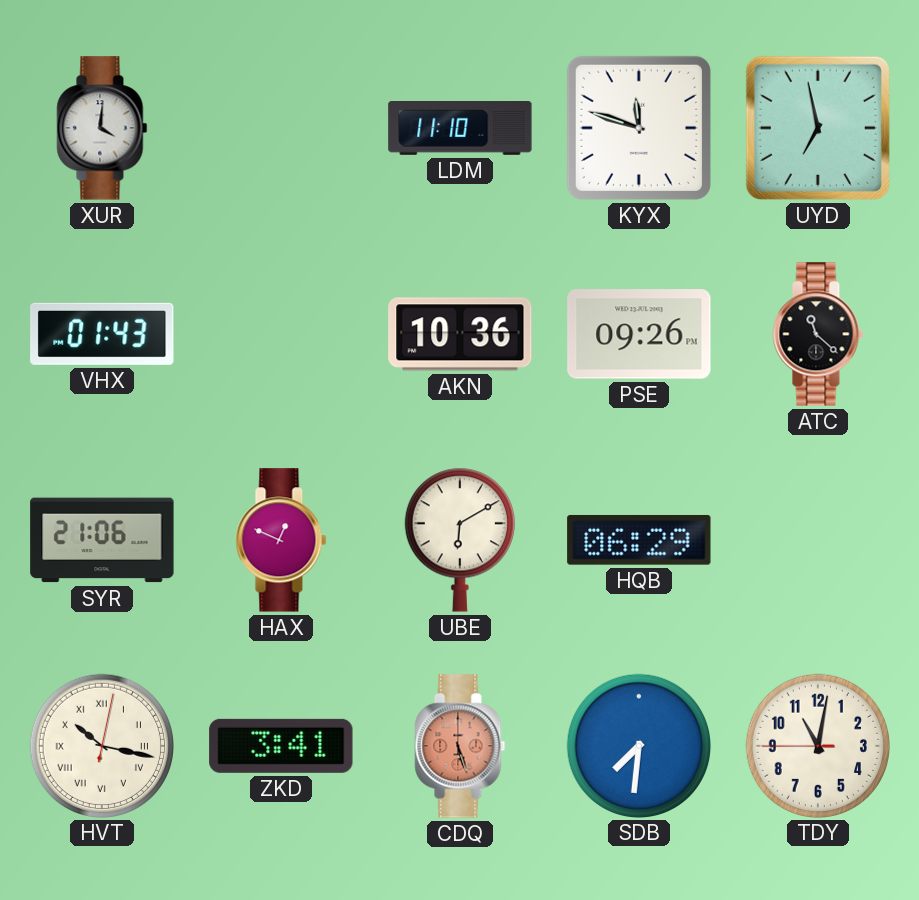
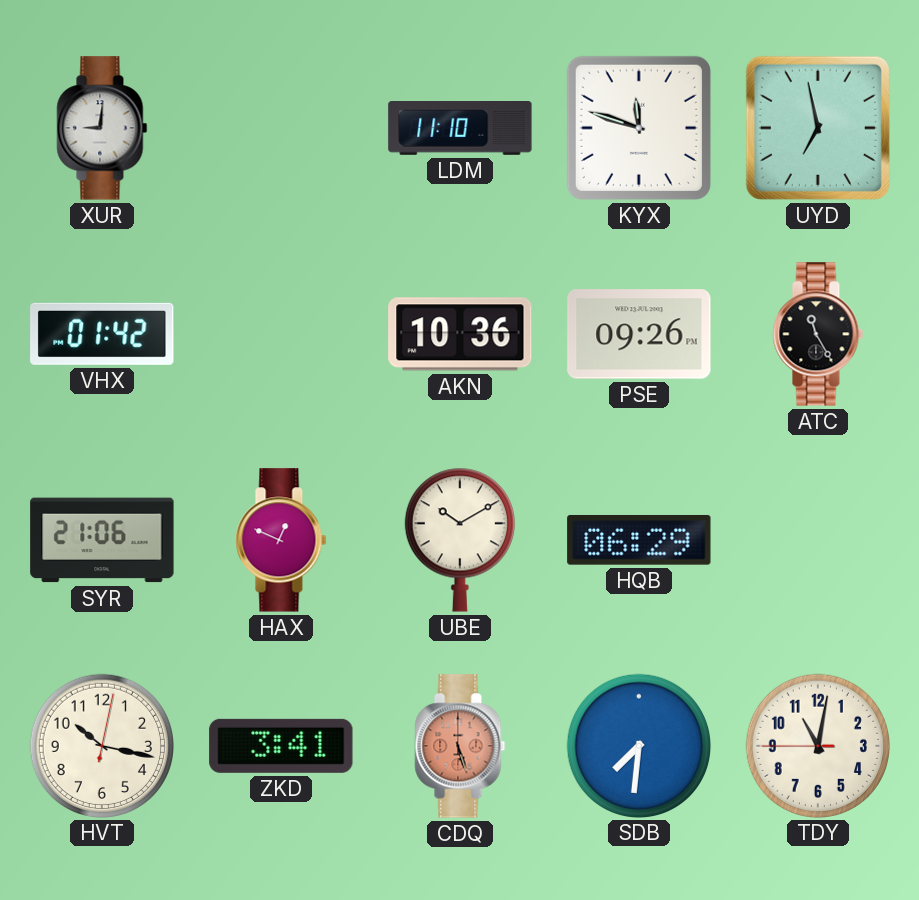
XUR: 4:01 -> 9:01 (102, 128)
VHX: 01:43 -> 01:42 (102, 334)
ATC: 11:22 -> 11:25 (818, 334)
UBE: 6:10 -> 10:10 (460, 540)
HVT numerals: Roman -> Arabic (101, 745)
